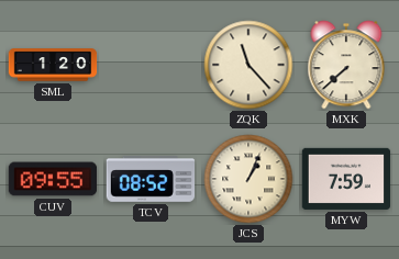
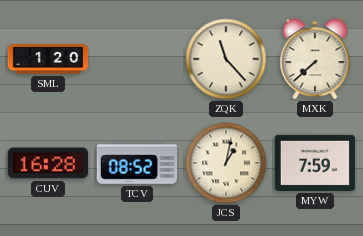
CUV: 09:55 -> 16:28 (48, 163)
JCS: 1:04 -> 1:02 (226, 163)
